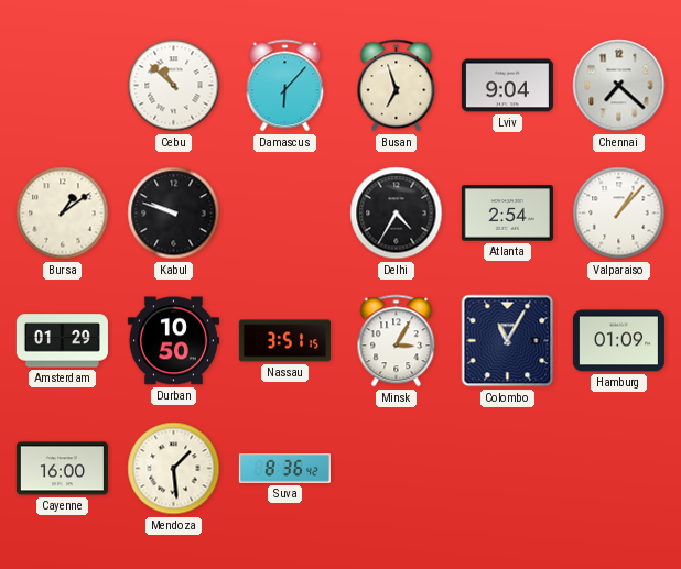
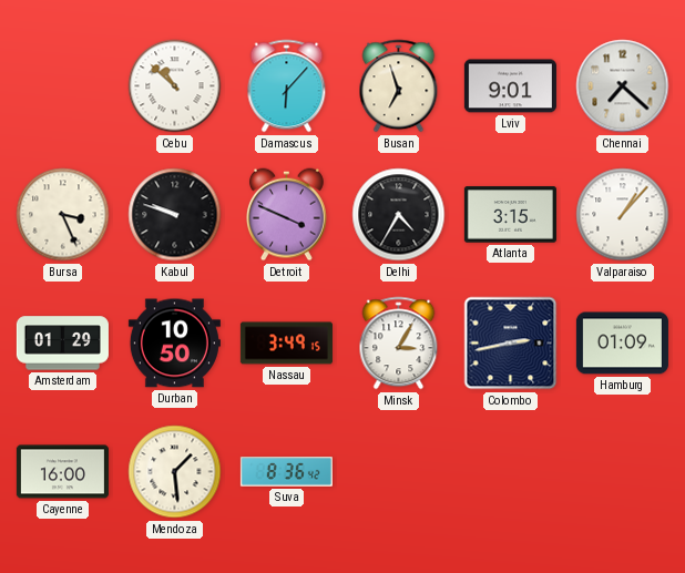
Lviv: 9:04 -> 9:01 (510, 86)
Bursa: 1:09 -> 3:26 (63, 215)
Detroit: none -> 3:49 (286, 215)
Atlanta: 2:54 -> 3:15 (510, 215)
Nassau: 3:51 -> 3:49 (286, 344)
Colombo: 11:05 -> 2:43 (511, 344)
